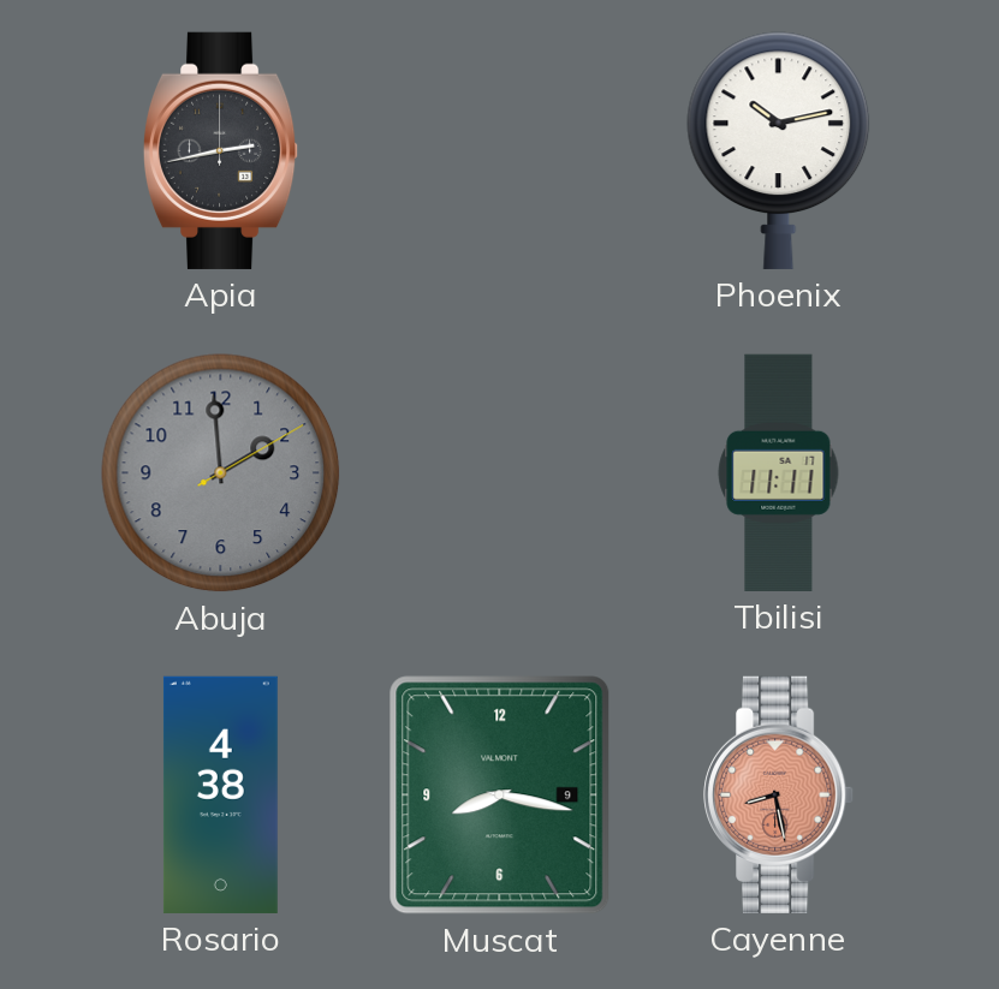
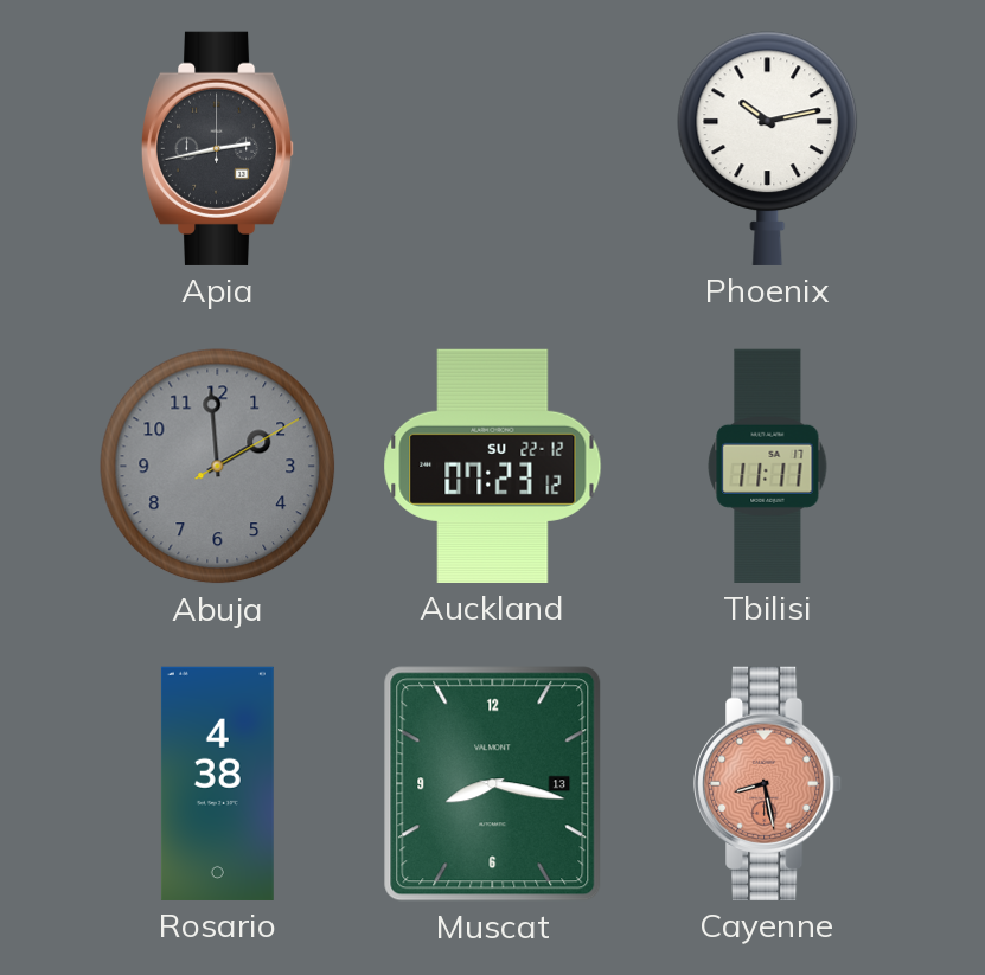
Auckland: none -> 07:23 (493, 466)
Muscat date: 9 -> 13 (493, 784)
